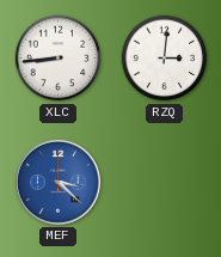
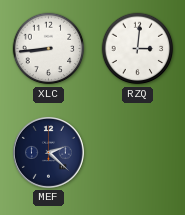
MEF: 3:22 -> 2:22 (48, 152)
MEF dial: blue -> navy (48, 152)
